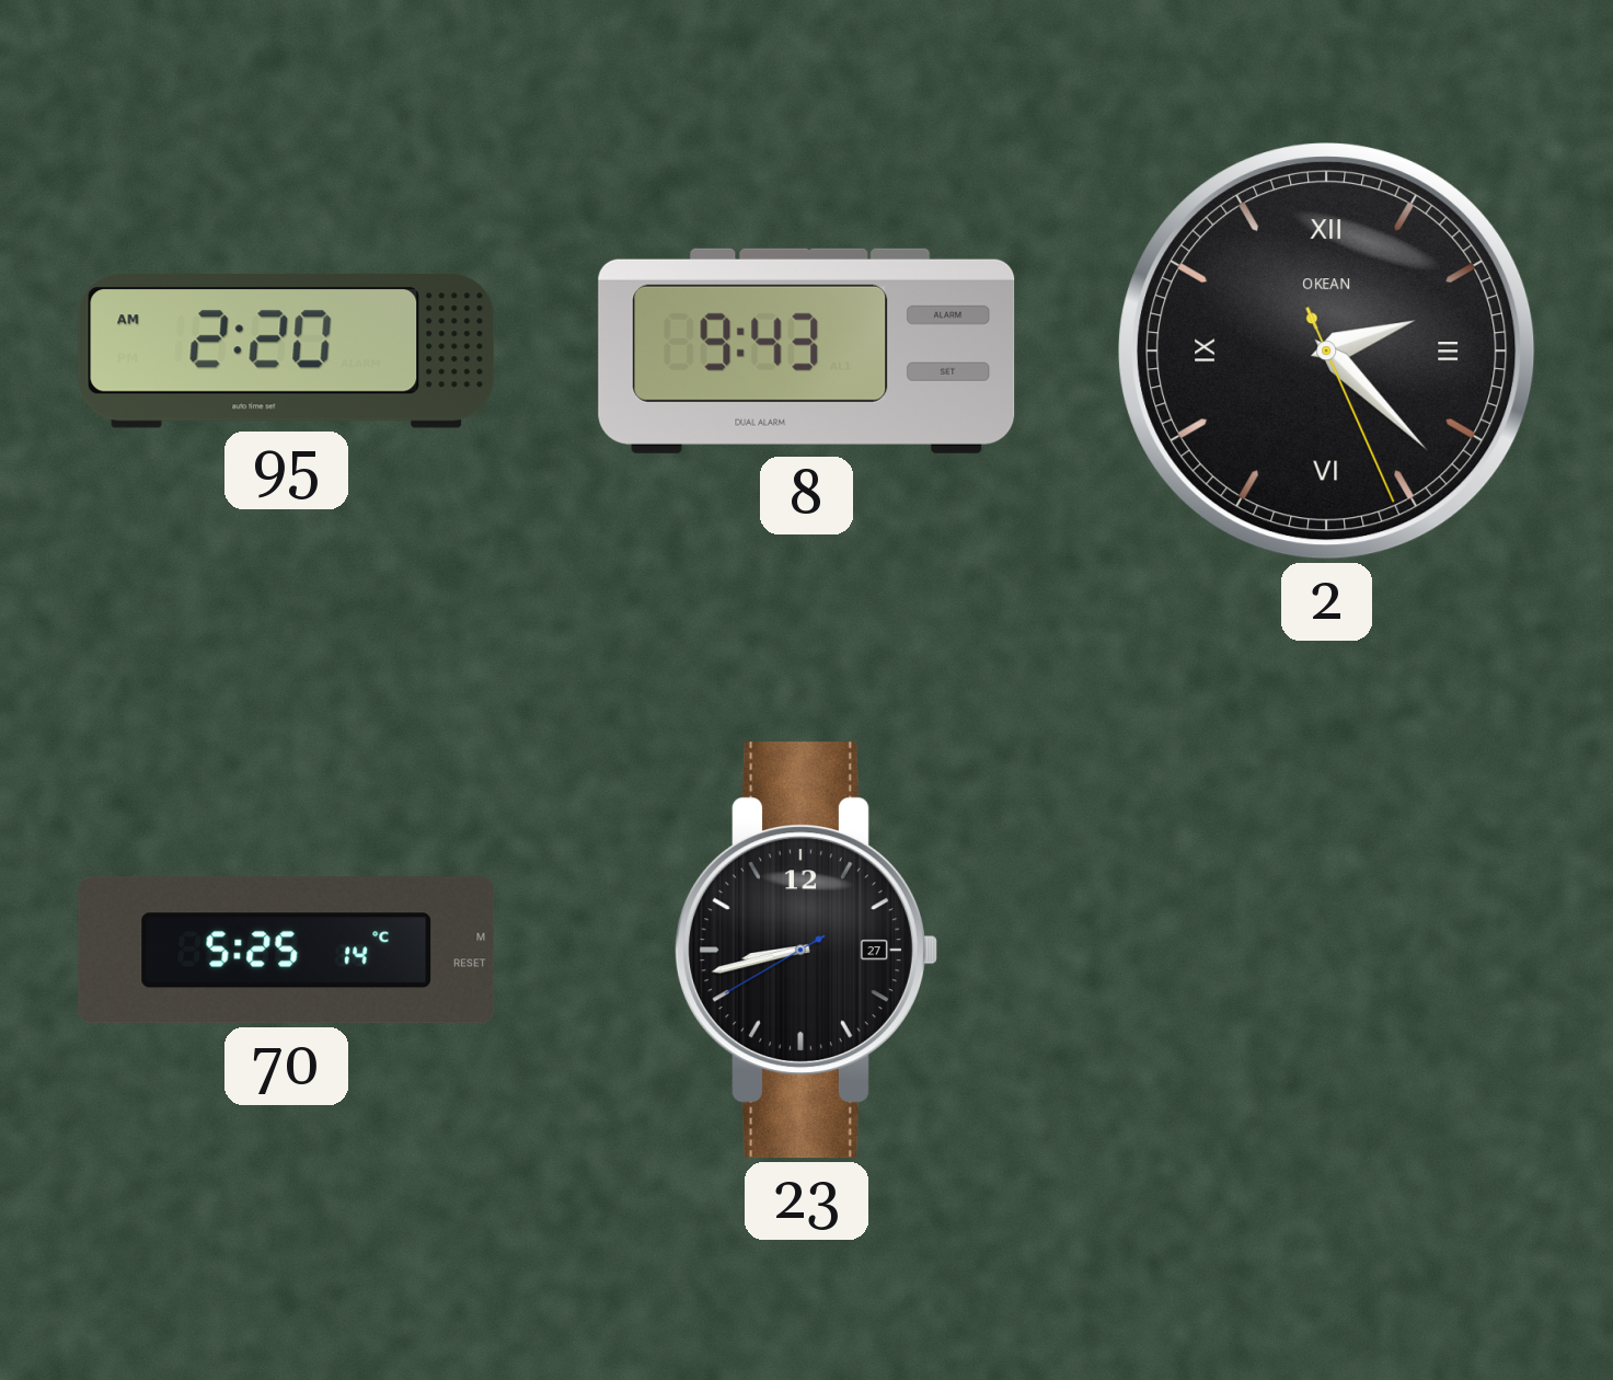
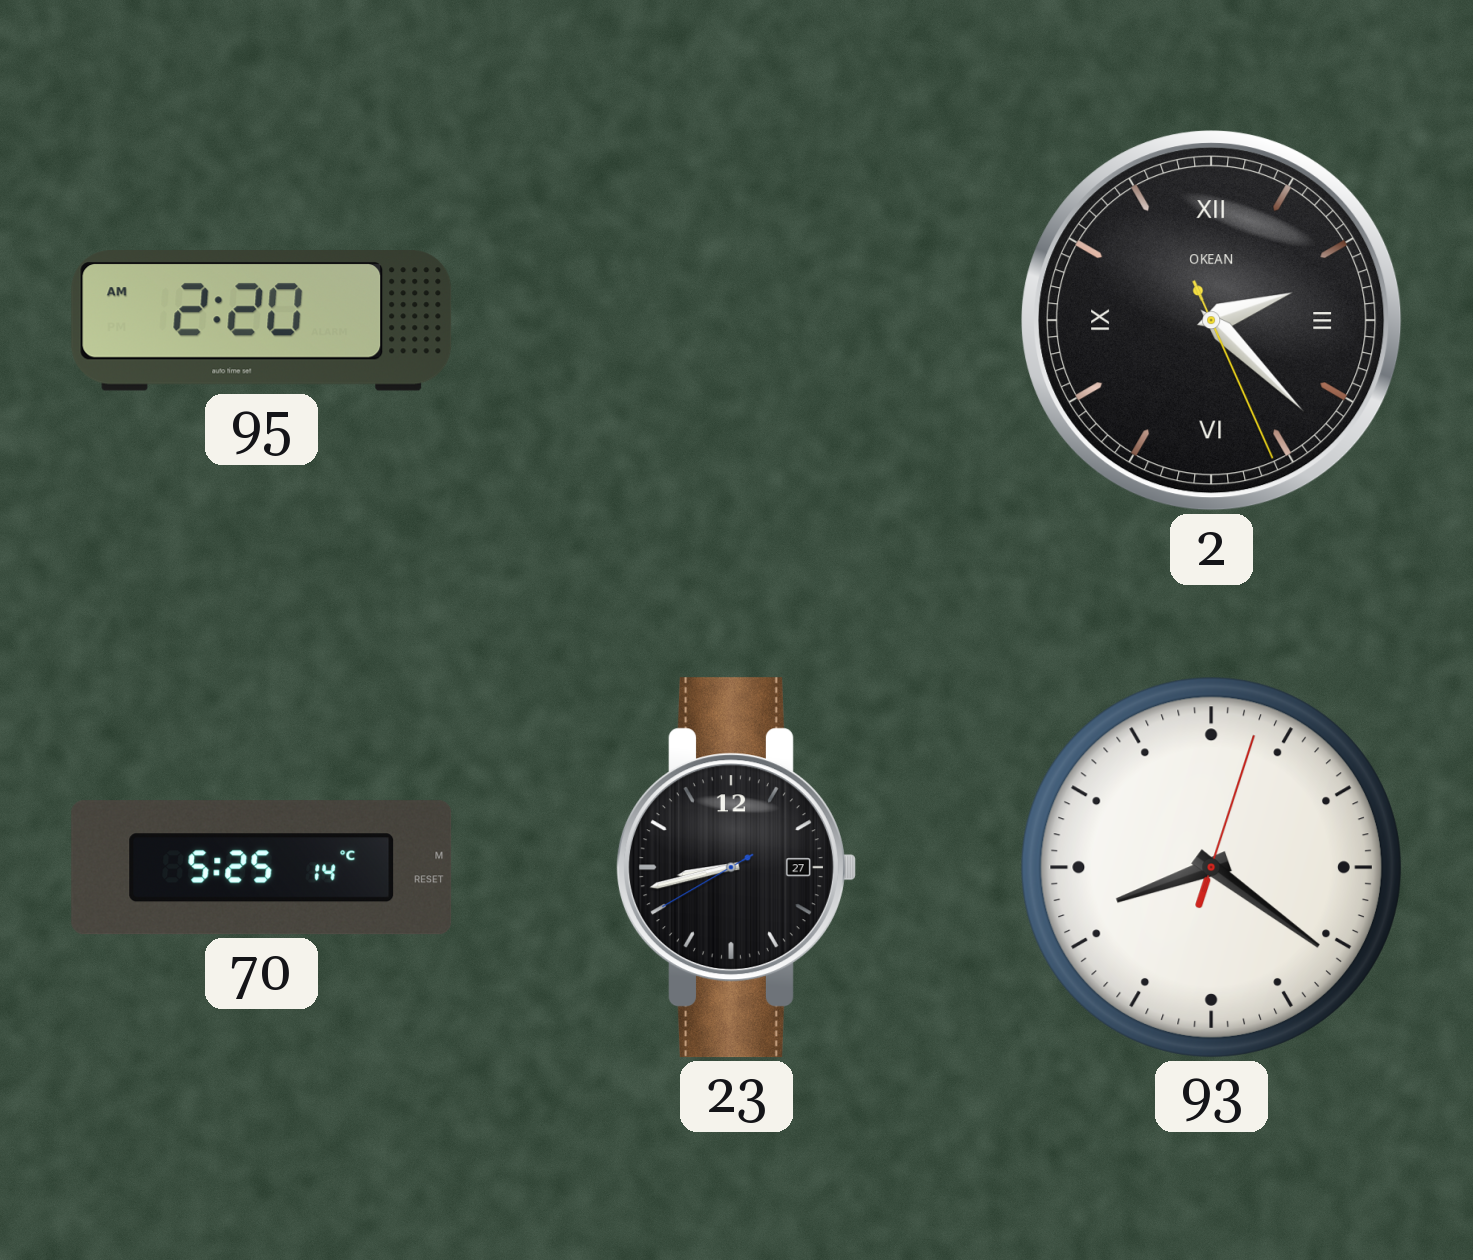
8: 9:43 -> none (807, 350)
93: none -> 8:21 (1211, 867)
